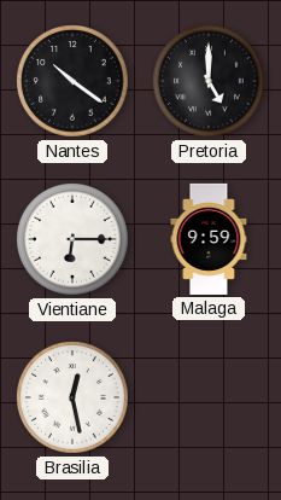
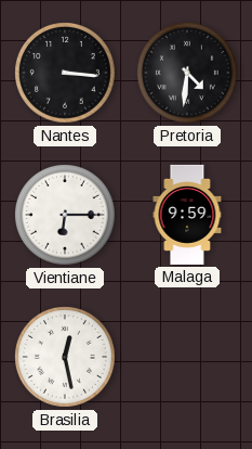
Nantes: 10:21 -> 3:16 (66, 74)
Pretoria: 5:00 -> 4:31 (188, 74)
